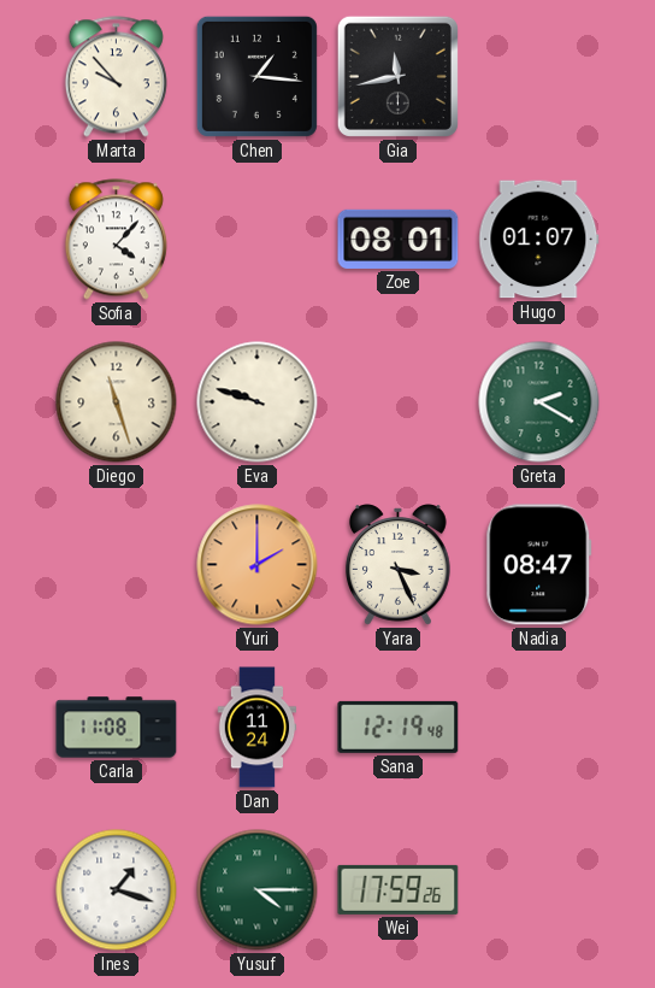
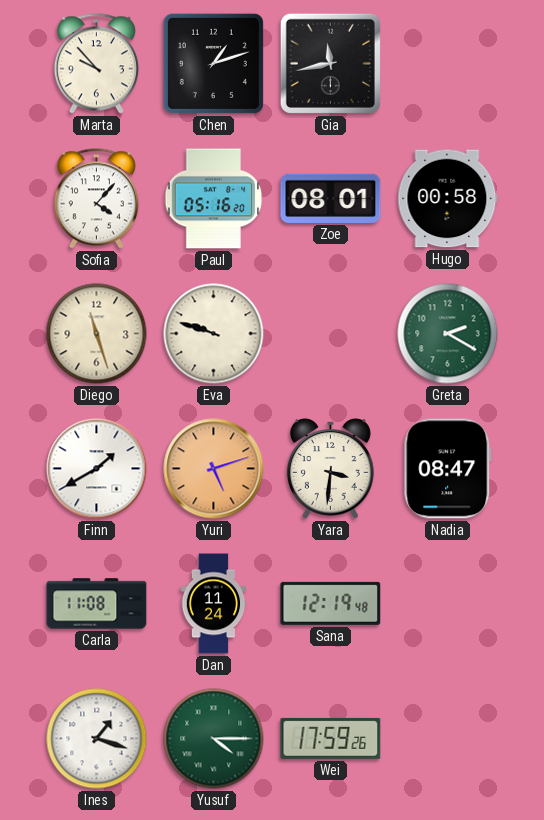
Chen: 1:16 -> 1:12 (213, 63)
Paul: none -> 05:16 (214, 199)
Hugo: 01:07 -> 00:58 (448, 199)
Finn: none -> 1:40 (97, 469)
Yuri: 2:00 -> 5:12 (214, 469)
Yara: 3:26 -> 3:31 (330, 469)
